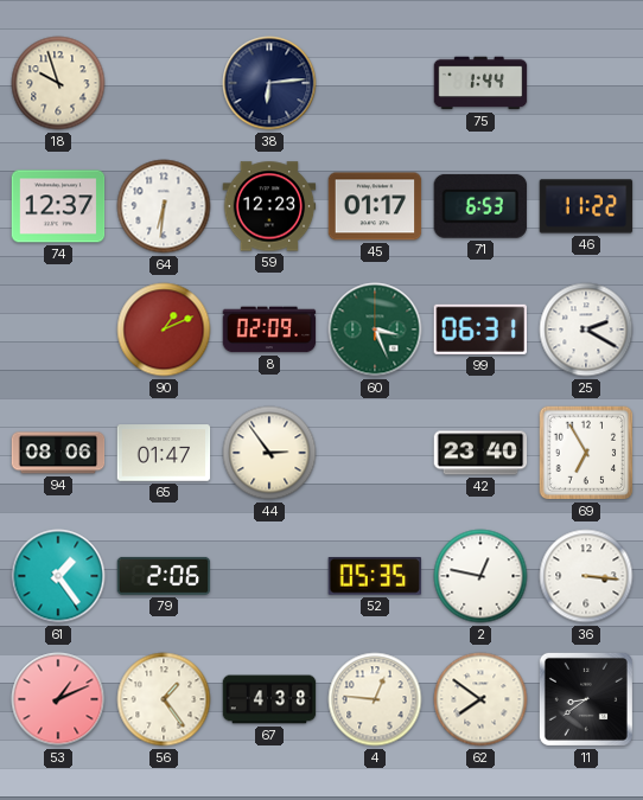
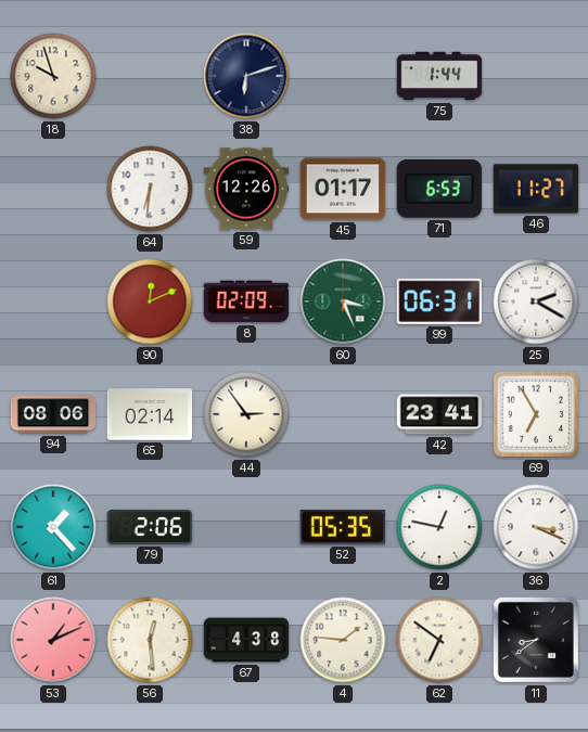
38: 6:14 -> 6:12 (246, 76)
74: 12:37 -> none (58, 206)
59: 12:23 -> 12:26 (246, 189)
46: 11:22 -> 11:27 (536, 189)
90: 1:11 -> 12:11 (150, 301)
65: 01:47 -> 02:14 (150, 414)
42: 23:40 -> 23:41 (439, 414)
61: 1:24 -> 1:23 (53, 527)
36: 3:16 -> 3:19 (536, 527)
56: 1:24 -> 12:29 (150, 640)
4: 12:46 -> 1:46 (343, 640)
62: 7:51 -> 6:51 (439, 640)
